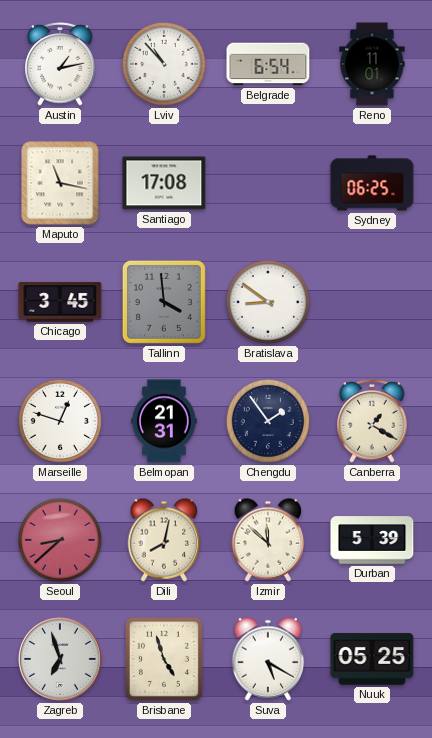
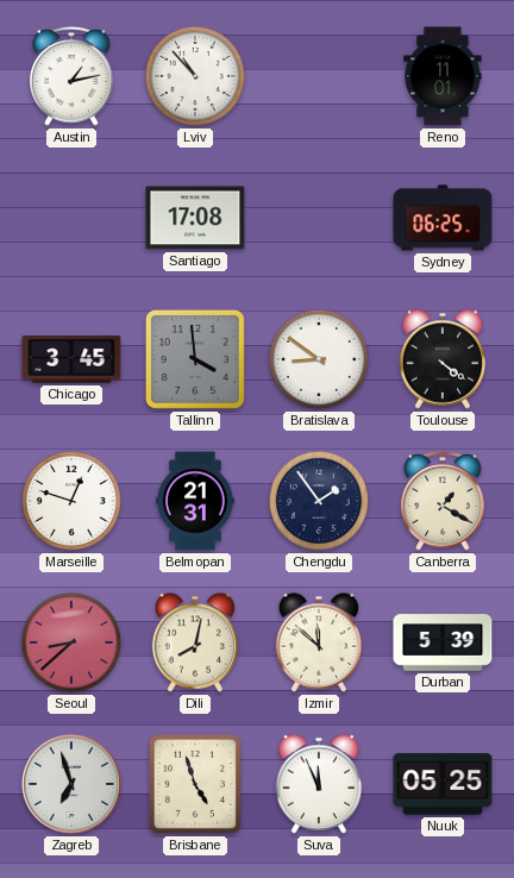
Belgrade: 6:54 -> none (268, 64)
Maputo: 11:17 -> none (60, 183)
Toulouse: none -> 4:21 (443, 359)
Suva: 5:20 -> 11:56 (319, 784)
